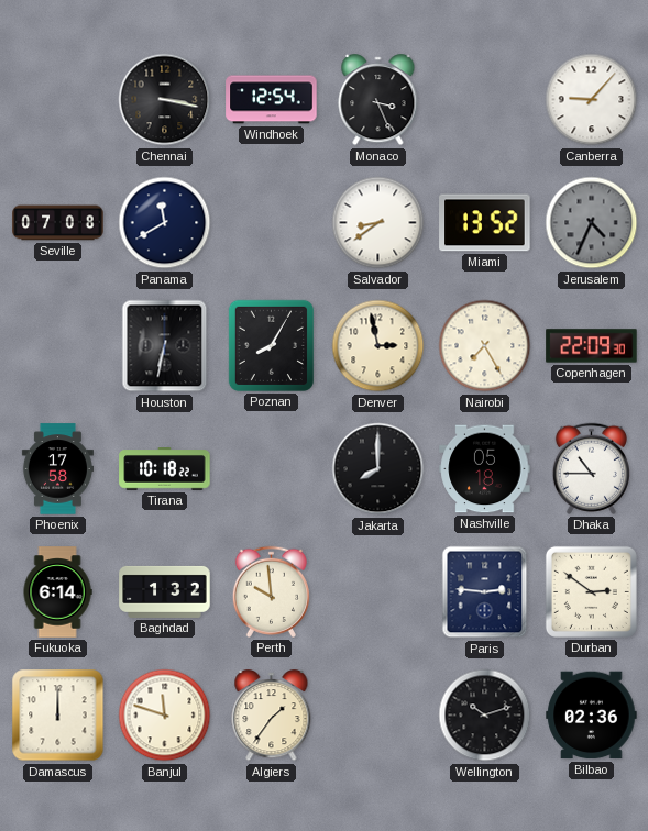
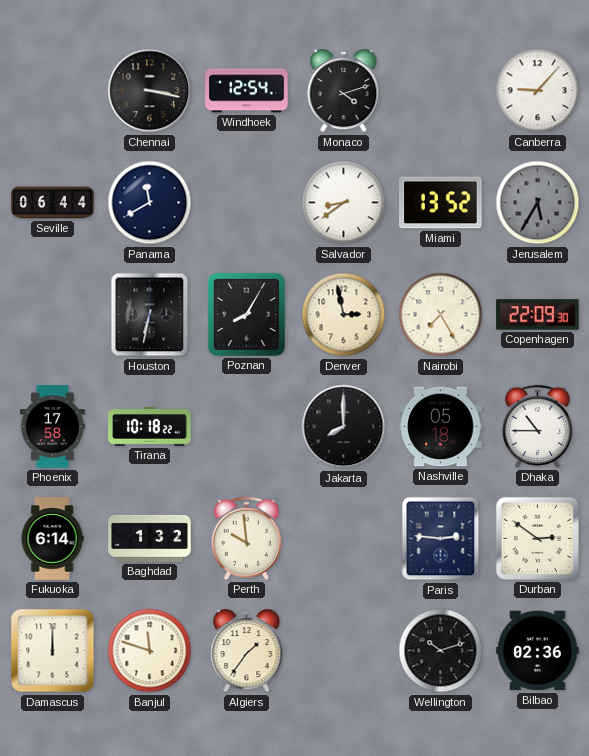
Monaco: 3:26 -> 4:12 (344, 91)
Seville: 07:08 -> 06:44 (53, 203)
Jerusalem: 4:34 -> 5:35 (538, 203)
